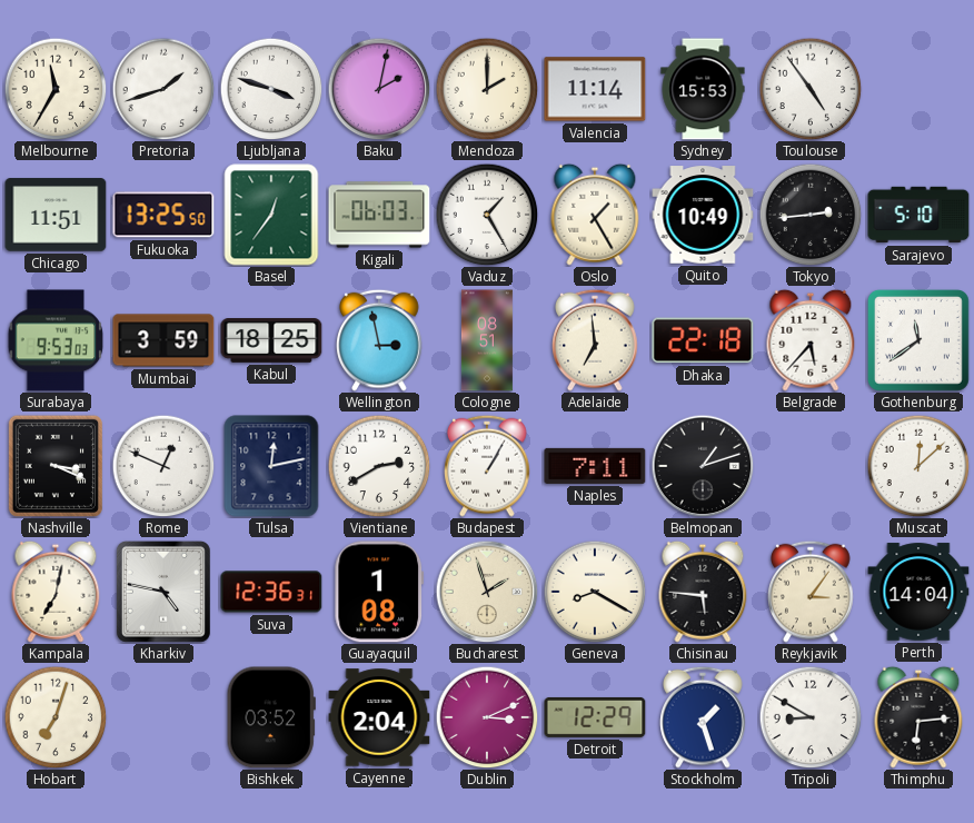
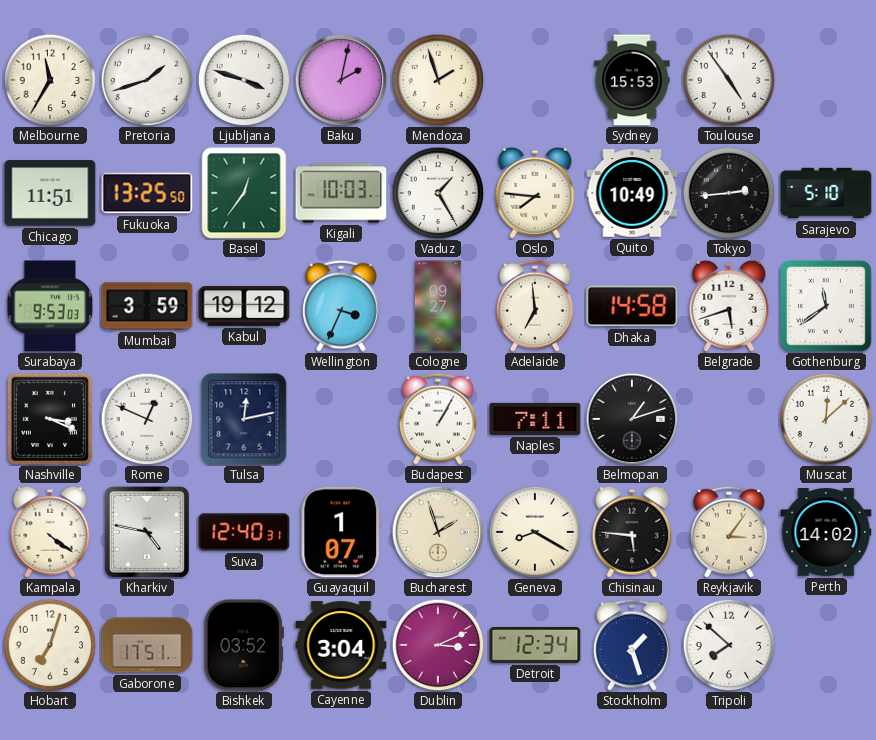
Mendoza: 2:00 -> 1:57 (438, 80)
Valencia: 11:14 -> none (595, 89)
Kigali: 06:03 -> 10:03 (341, 193)
Oslo: 1:25 -> 7:46 (535, 193)
Kabul: 18:25 -> 19:12 (244, 307)
Wellington: 2:58 -> 3:34 (341, 306)
Cologne: 08:51 -> 09:27 (438, 306)
Dhaka: 22:18 -> 14:58 (632, 306)
Belgrade: 5:37 -> 5:42 (729, 306)
Vientiane: 2:40 -> none (379, 466)
Kampala: 7:02 -> 4:21 (50, 532)
Suva: 12:36 -> 12:40 (244, 532)
Guayaquil: 1:08 -> 1:07 (341, 532)
Perth: 14:04 -> 14:02 (826, 532)
Gaborone: none -> 17:51 (147, 645)
Cayenne: 2:04 -> 3:04 (341, 645)
Detroit: 12:29 -> 12:34 (535, 645)
Tripoli: 8:50 -> 7:52 (729, 645)
Thimphu: 6:14 -> none (918, 717)
